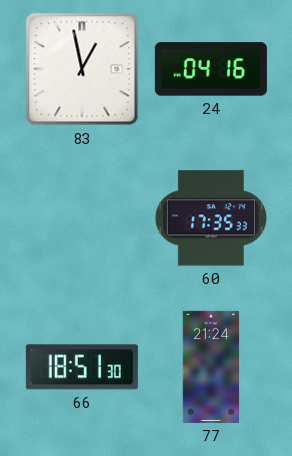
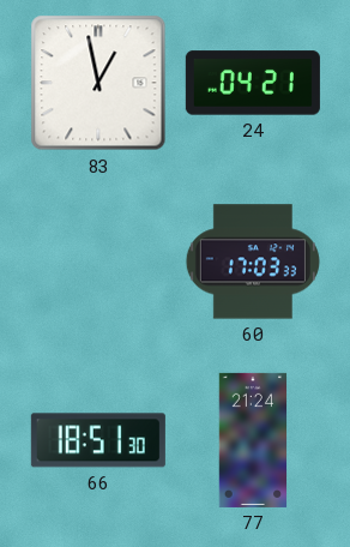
24: 04:16 -> 04:21 (253, 83)
60: 17:35 -> 17:03 (253, 262)
